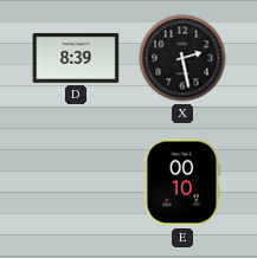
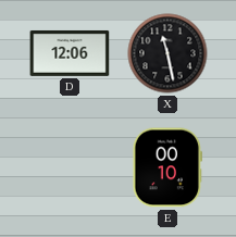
D: 8:39 -> 12:06 (70, 53)
X: 2:28 -> 11:28 (167, 53)
